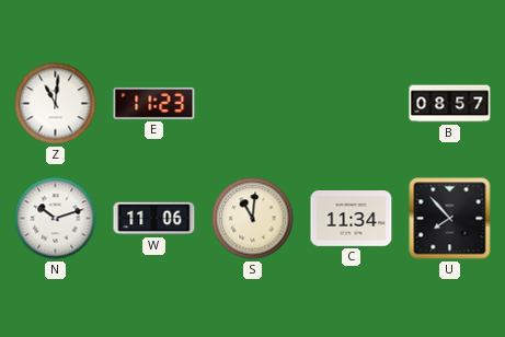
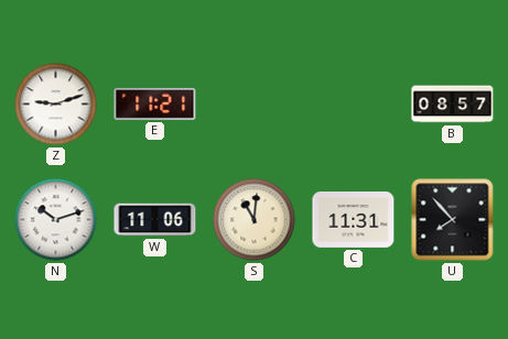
Z: 11:01 -> 9:12 (56, 105)
E: 11:23 -> 11:21 (155, 103)
C: 11:34 -> 11:31 (354, 220)
